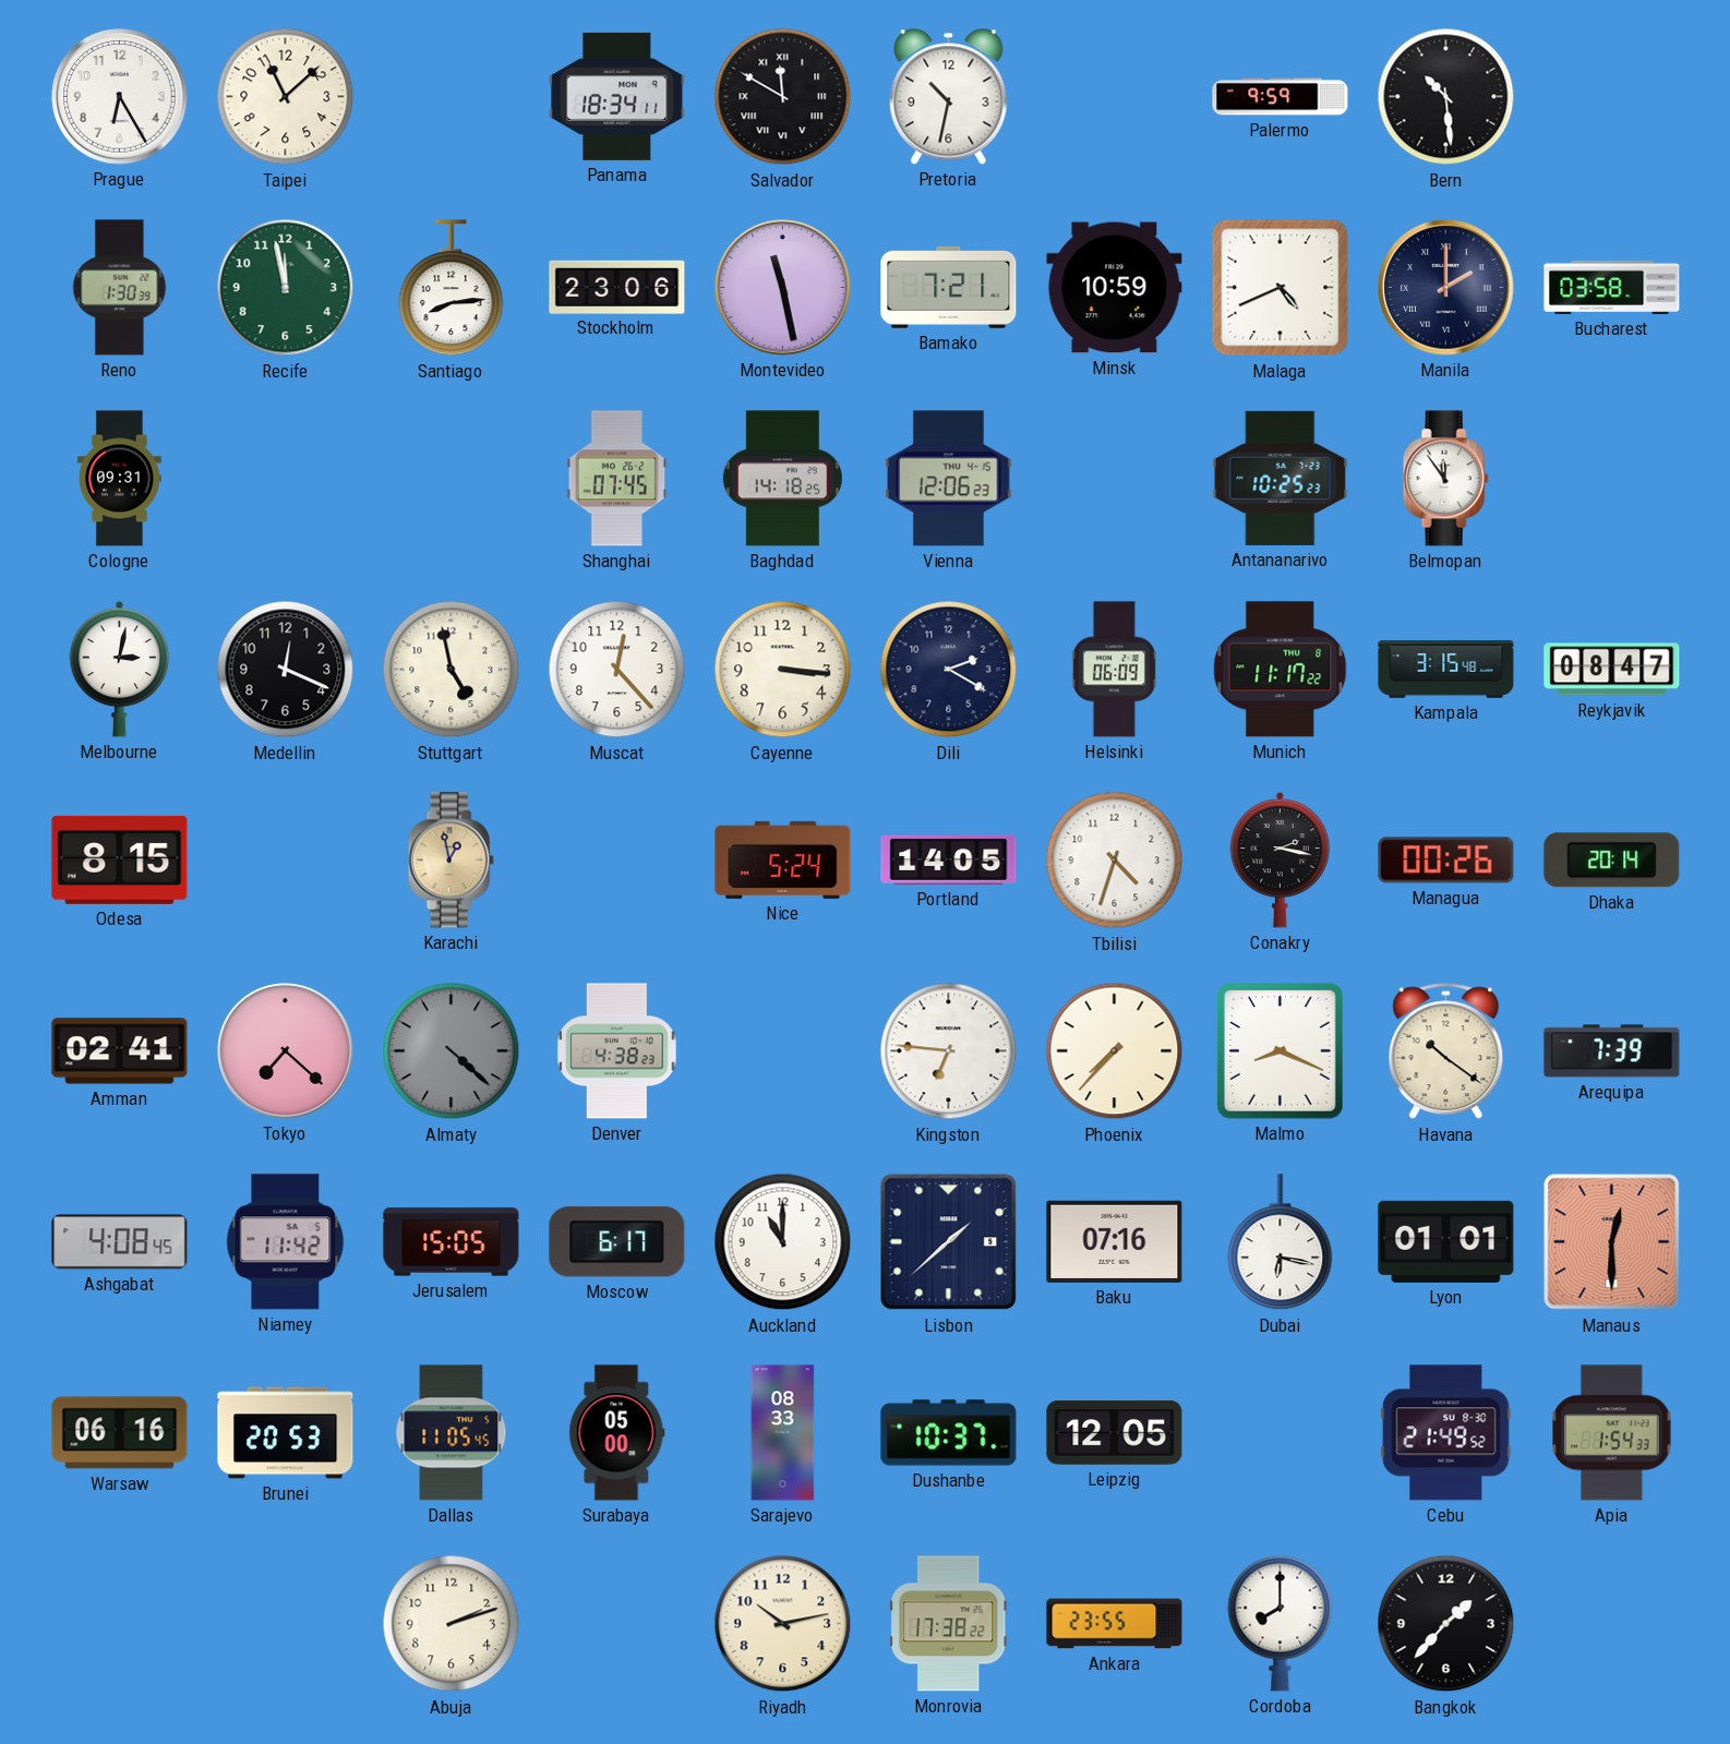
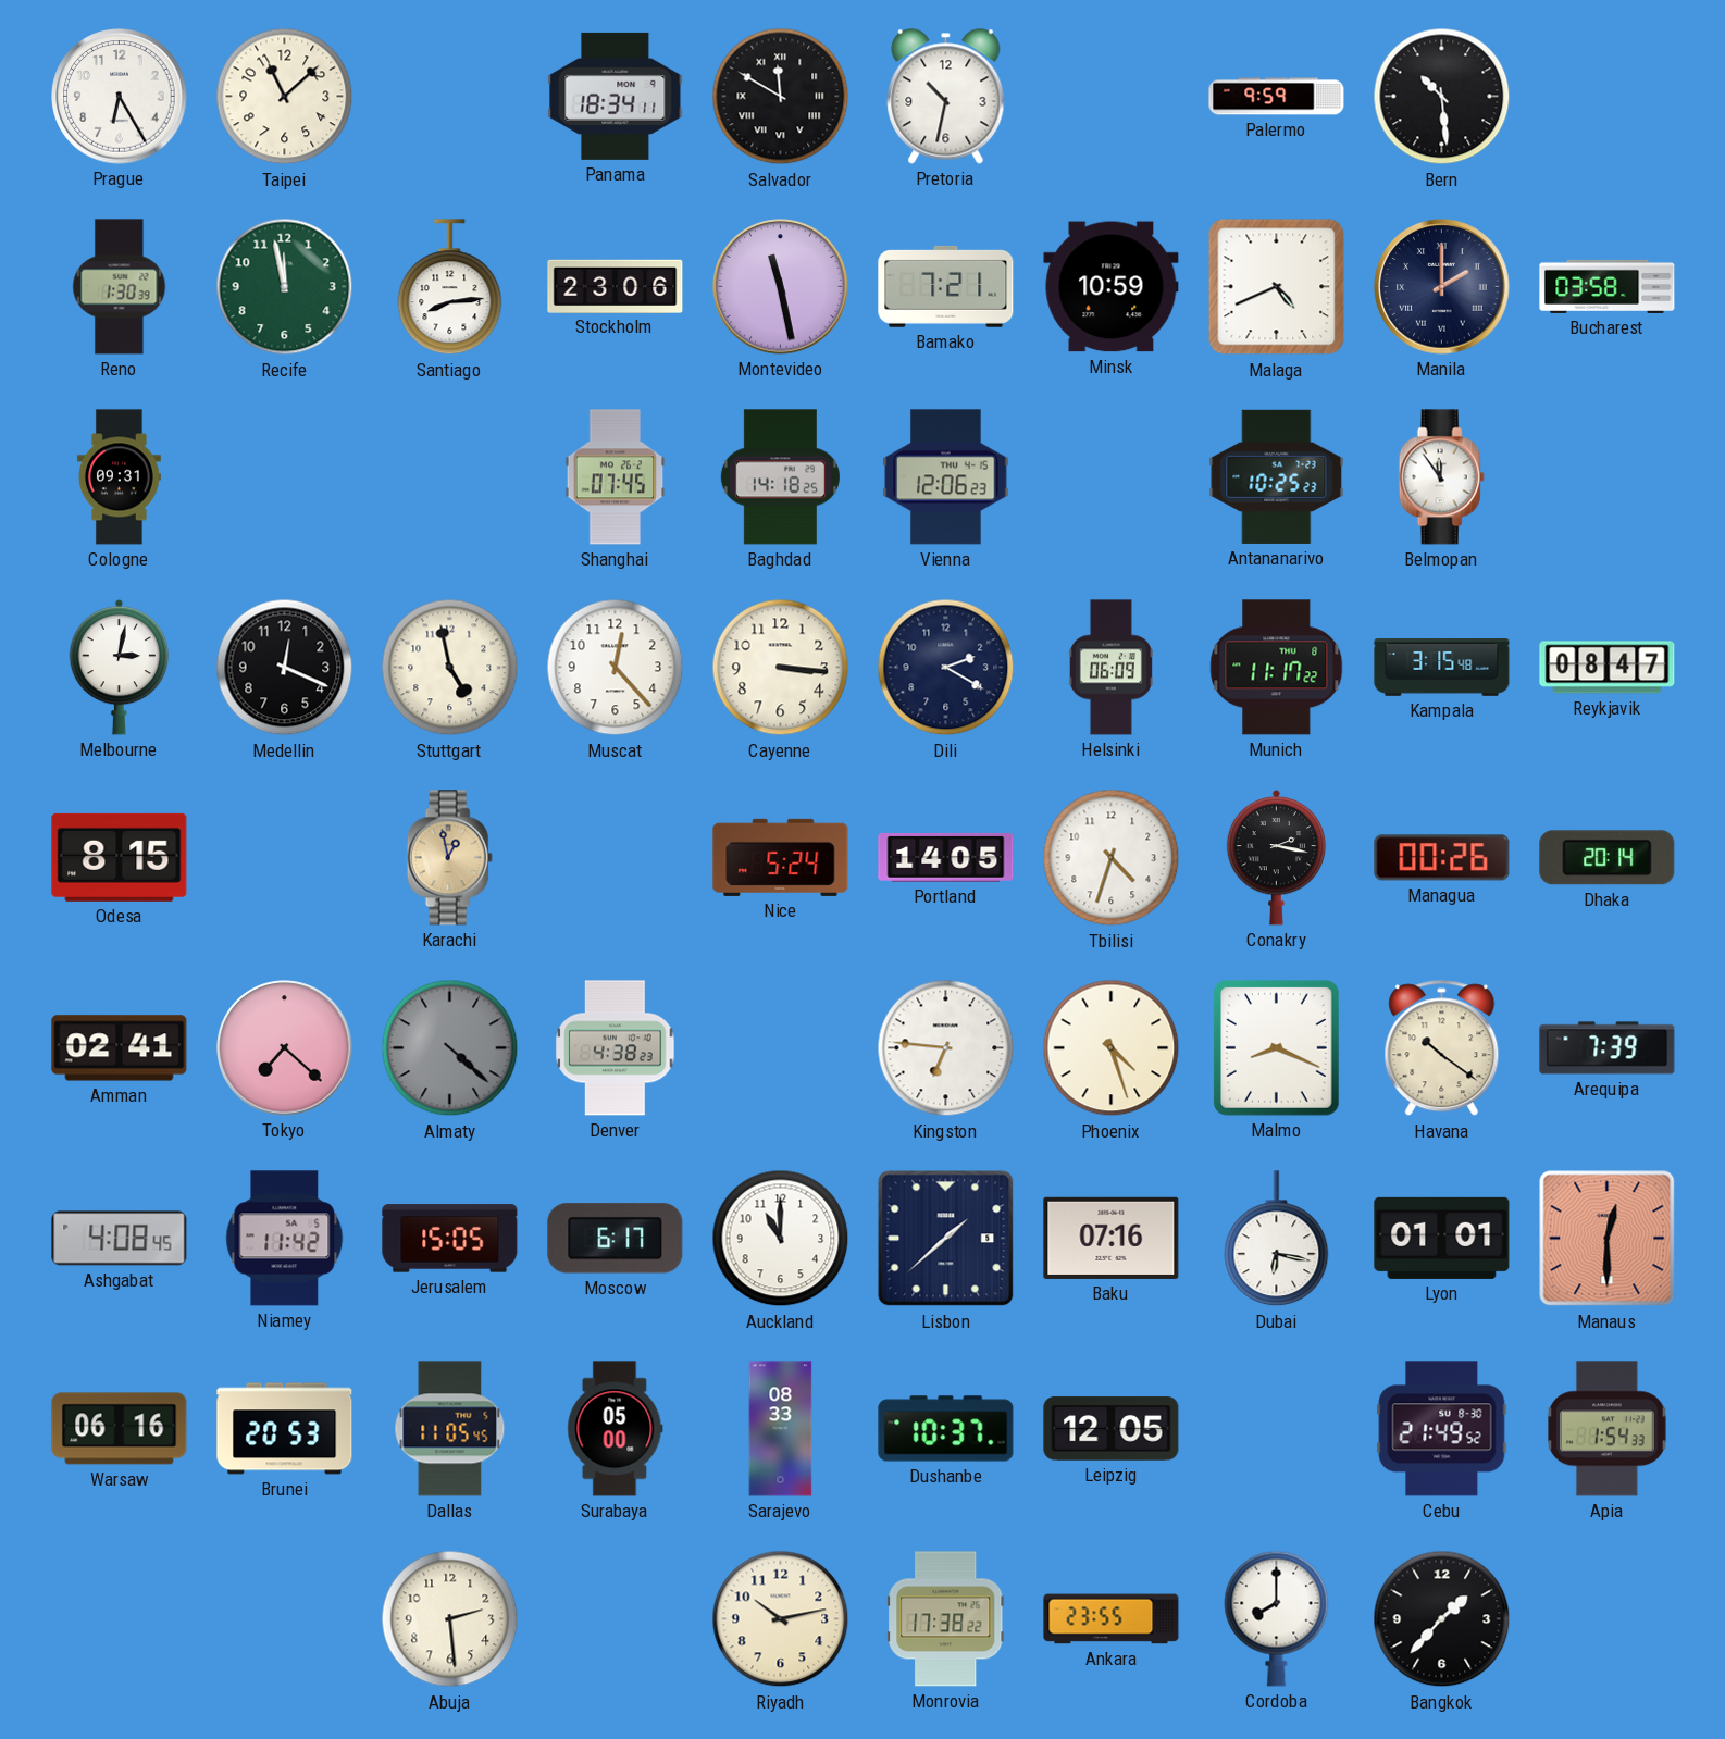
Phoenix: 7:37 -> 4:27 (1112, 1048)
Abuja: 2:12 -> 2:29 (450, 1619)
